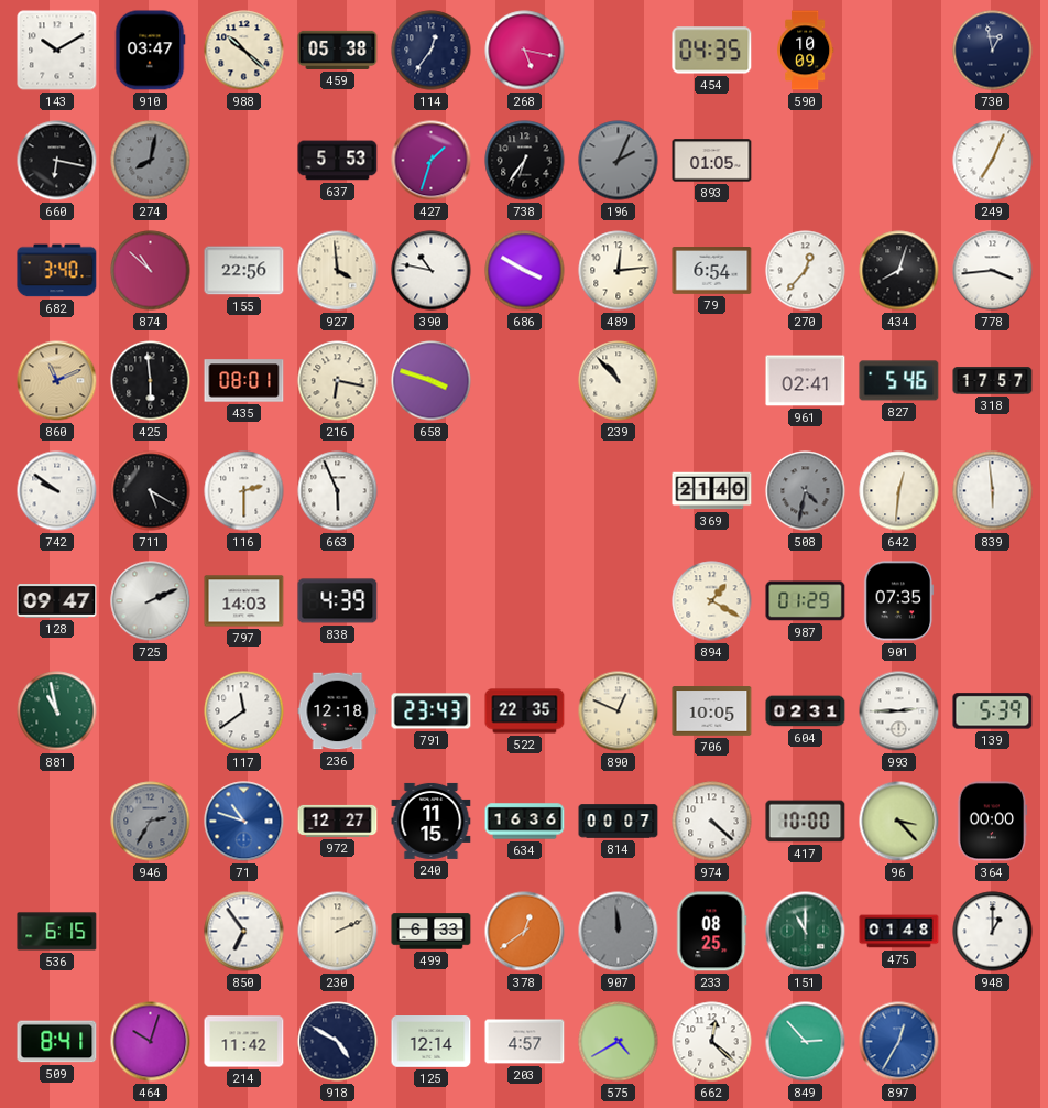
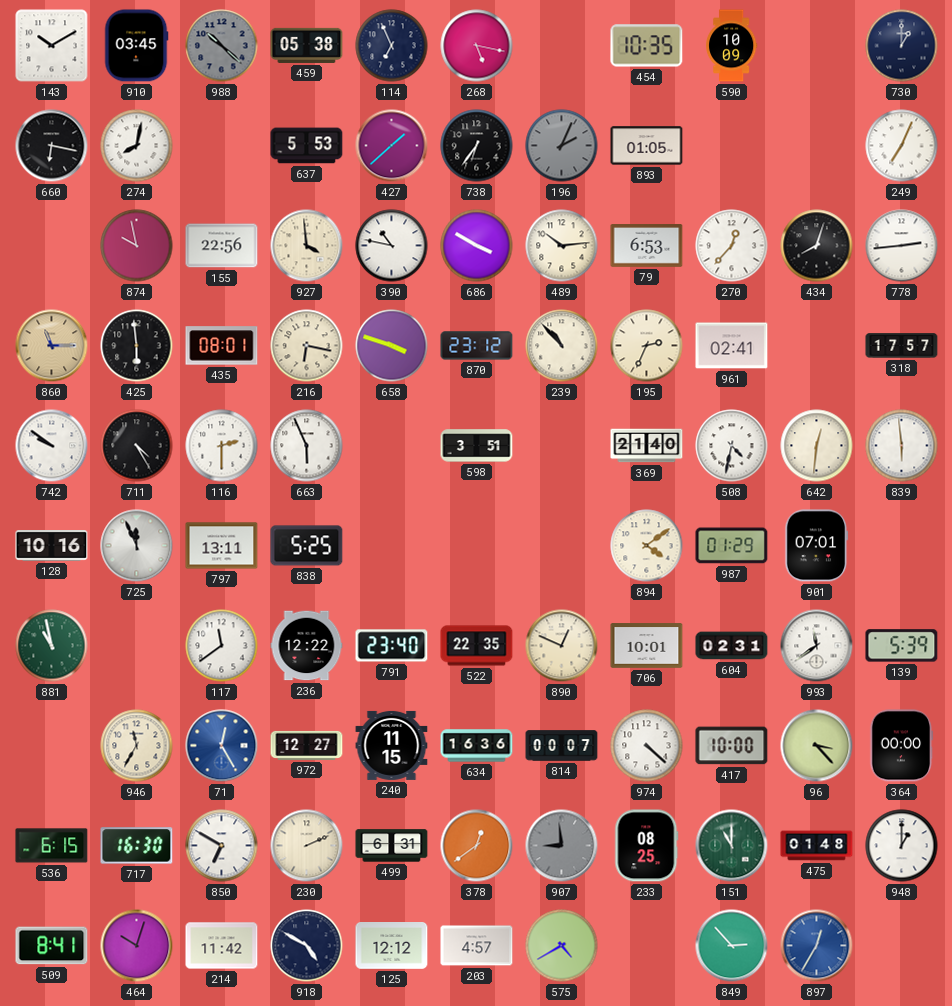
910: 03:47 -> 03:45 (136, 46)
988 dial: cream -> grey (222, 46)
114: 12:36 -> 6:56 (392, 46)
454: 04:35 -> 10:35 (647, 46)
730: 12:58 -> 1:00 (902, 46)
274 dial: grey -> white (137, 146)
427: 1:33 -> 1:38 (392, 146)
682: 3:40 -> none (57, 271)
874: 10:52 -> 9:58 (137, 246)
489: 12:14 -> 10:14 (562, 246)
79: 6:54 -> 6:53 (647, 246)
778: 3:44 -> 2:44 (902, 246)
860: 11:11 -> 11:15 (52, 346)
870: none -> 23:12 (477, 346)
195: none -> 2:34 (647, 346)
827: 5:46 -> none (899, 381)
711: 5:20 -> 4:25 (137, 446)
598: none -> 3:51 (477, 446)
508 dial: grey -> white (732, 446)
128: 09:47 -> 10:16 (52, 546)
725: 2:11 -> 11:56 (137, 546)
797: 14:03 -> 13:11 (222, 546)
838: 4:39 -> 5:25 (307, 546)
894: 1:20 -> 4:09 (647, 546)
901: 07:35 -> 07:01 (817, 546)
236: 12:18 -> 12:22 (307, 646)
791: 23:43 -> 23:40 (392, 646)
706: 10:05 -> 10:01 (647, 646)
993: 2:45 -> 11:39 (817, 646)
946: 2:35 -> 11:35 (137, 746)
946 dial: grey -> cream (137, 746)
71: 10:48 -> 12:25 (222, 746)
717: none -> 16:30 (137, 846)
850: 6:54 -> 6:50 (222, 846)
499: 6:33 -> 6:31 (392, 846)
907: 11:59 -> 8:59 (562, 846)
125: 12:14 -> 12:12 (392, 946)
662: 12:22 -> none (712, 1042)
